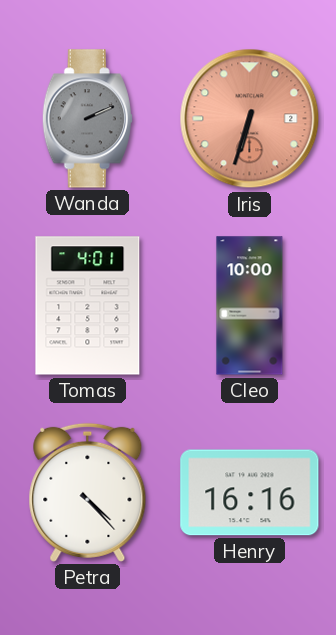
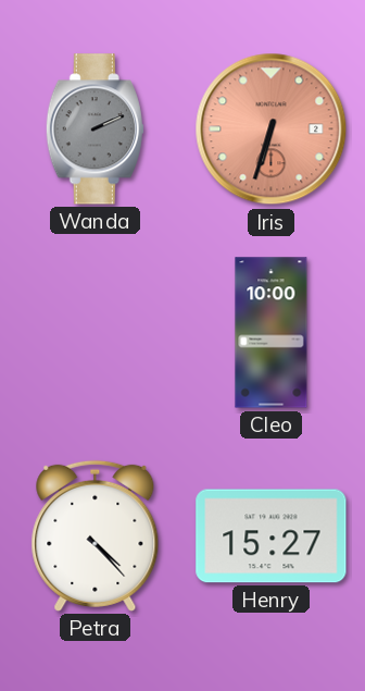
Tomas: 4:01 -> none (88, 306)
Henry: 16:16 -> 15:27 (272, 536)
